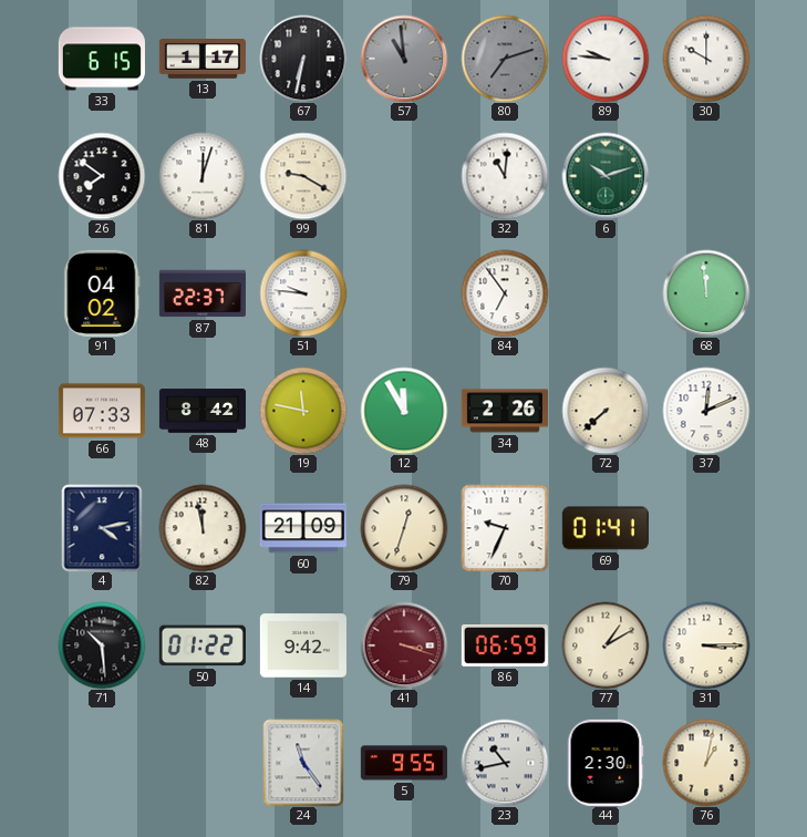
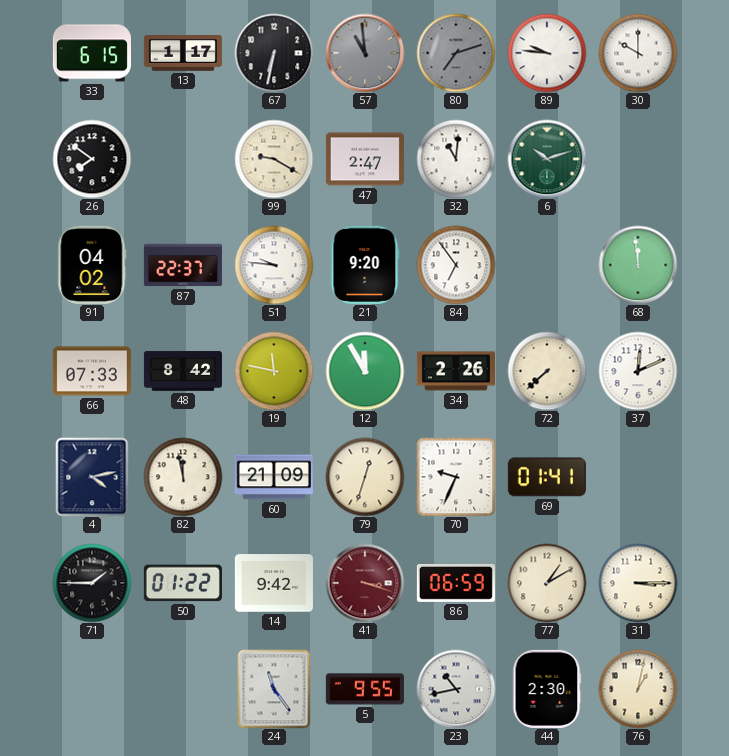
81: 12:03 -> none (203, 176)
47: none -> 2:47 (365, 159)
21: none -> 9:20 (365, 265)
71: 10:29 -> 1:45 (92, 583)
